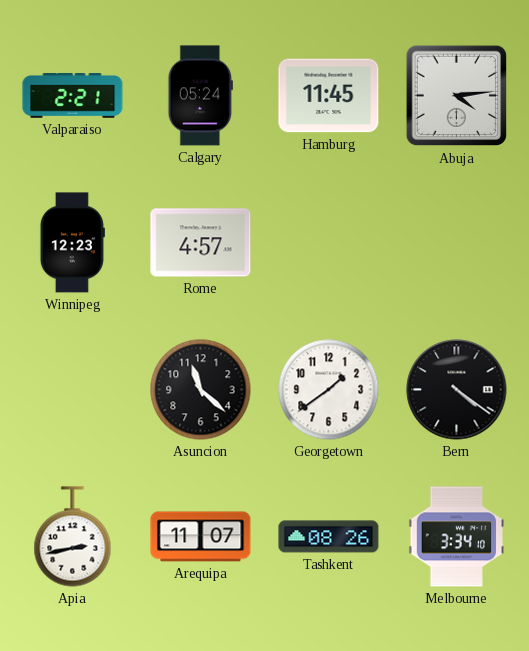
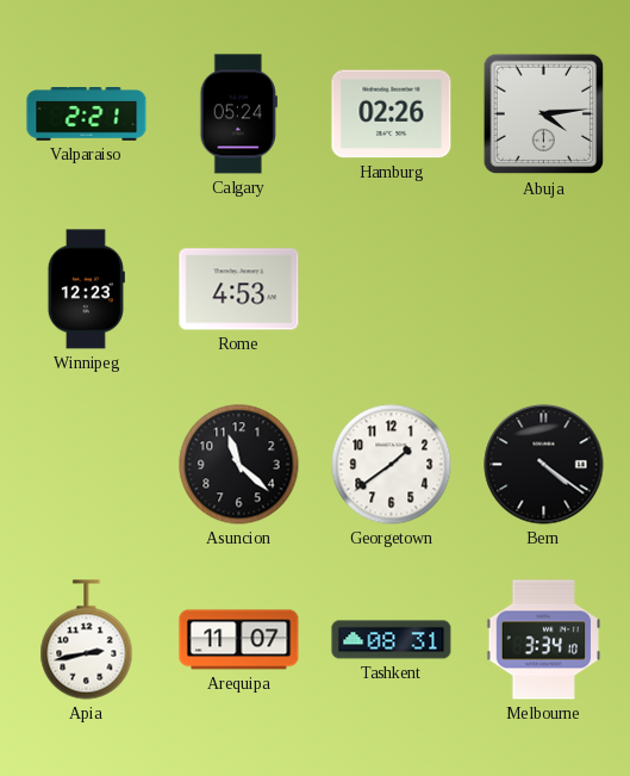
Hamburg: 11:45 -> 02:26 (392, 114)
Rome: 4:57 -> 4:53 (239, 290)
Tashkent: 08:26 -> 08:31 (392, 640)
